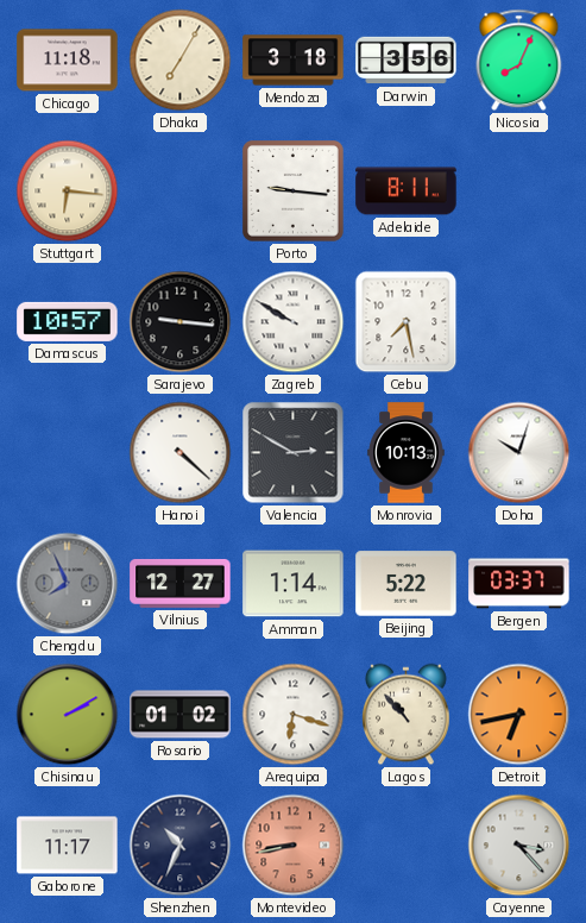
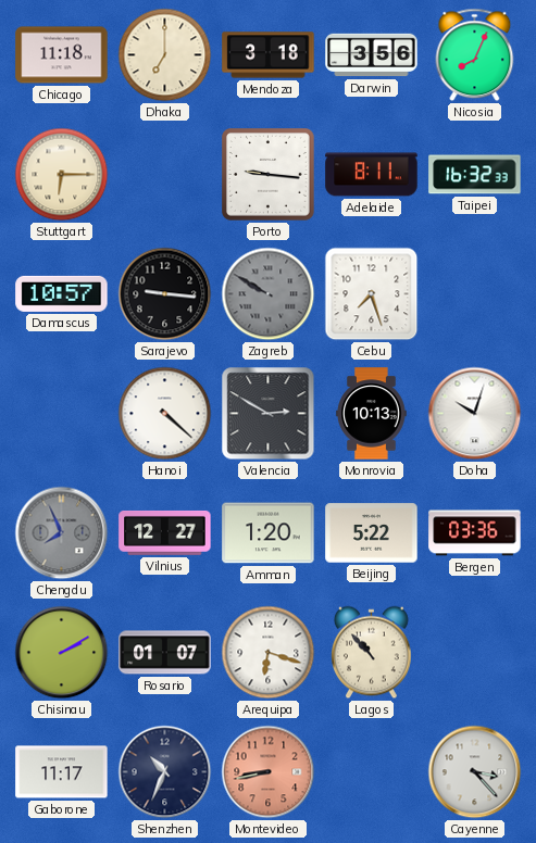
Dhaka: 7:05 -> 7:00 (165, 55)
Stuttgart: 6:16 -> 6:15 (62, 175)
Taipei: none -> 16:32 (475, 175)
Zagreb dial: white -> grey (269, 294)
Cebu: 7:28 -> 7:27 (372, 294)
Amman: 1:14 -> 1:20 (269, 533)
Bergen: 03:37 -> 03:36 (475, 533)
Rosario: 01:02 -> 01:07 (165, 653)
Detroit: 6:43 -> none (519, 715)
